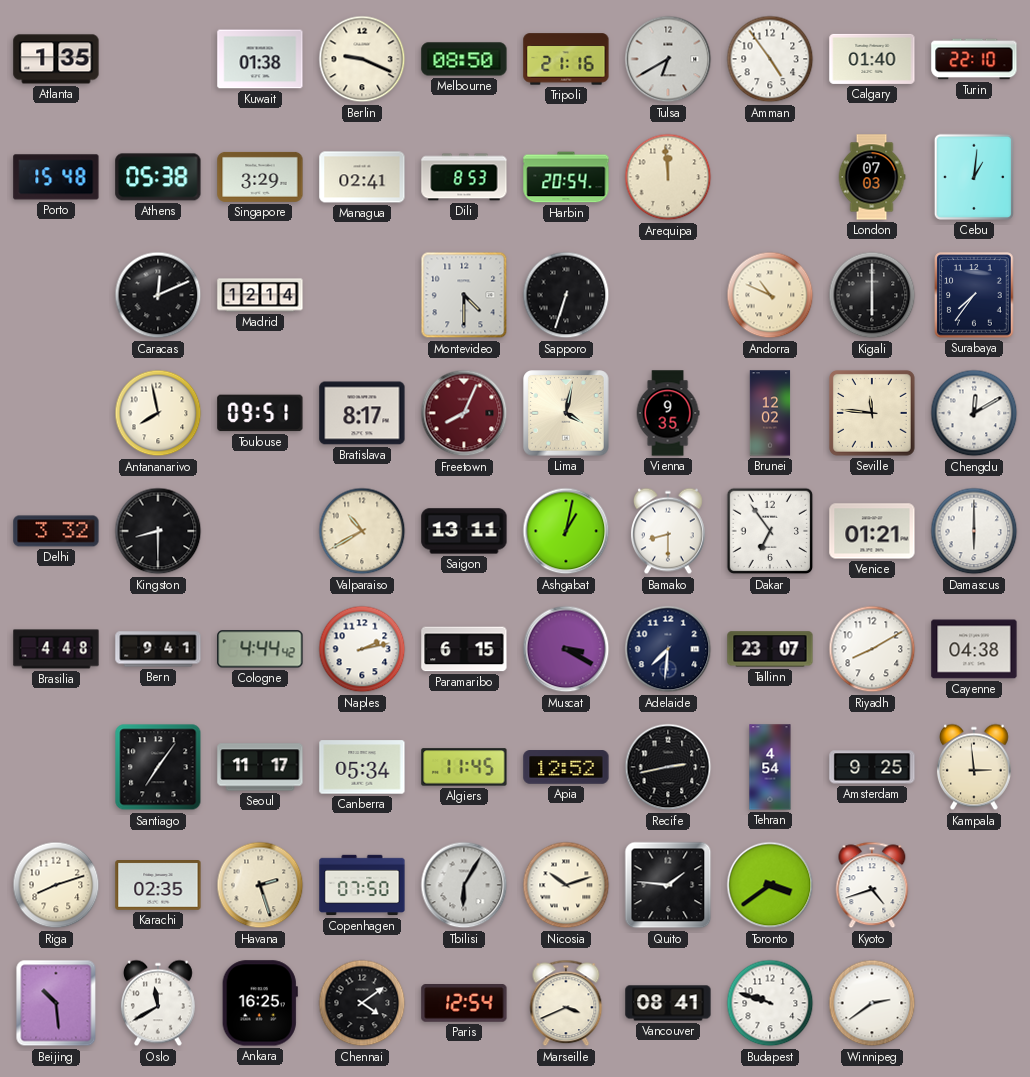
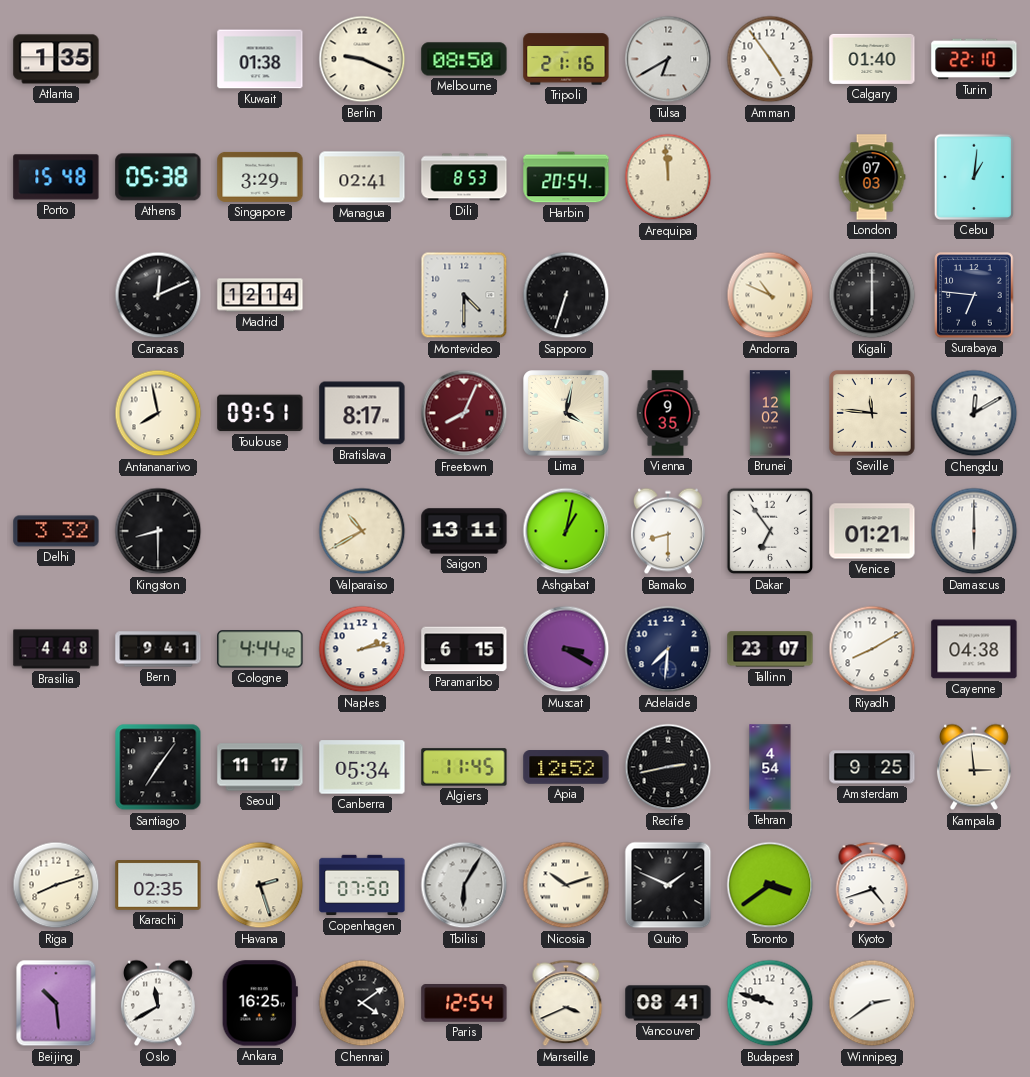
Surabaya: 7:36 -> 6:46 (974, 295)
Quito: 1:46 -> 1:49 (668, 885)
